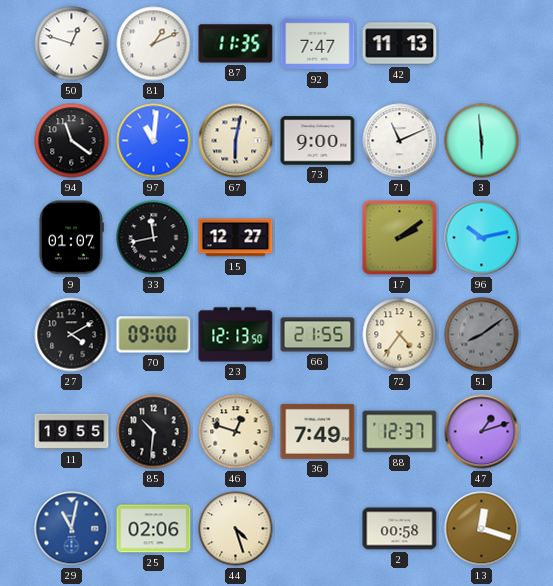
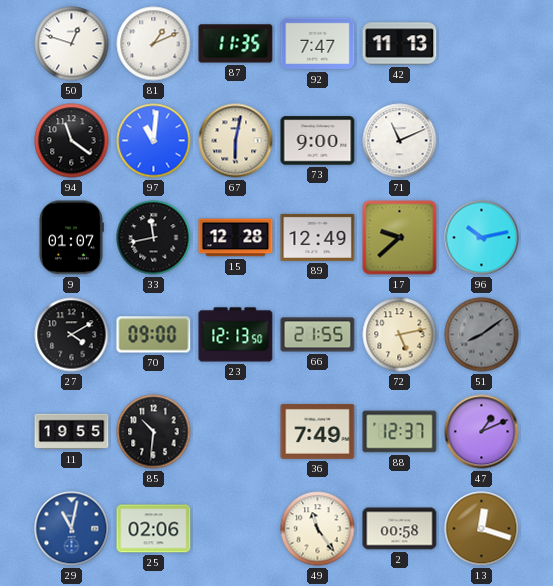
3: 5:59 -> none (482, 141)
15: 12:27 -> 12:28 (236, 238)
89: none -> 12:49 (318, 237)
17: 2:09 -> 9:38 (400, 238)
72: 4:36 -> 5:13 (400, 335)
46: 12:48 -> none (236, 432)
47: 1:12 -> 1:11 (482, 432)
44: 4:27 -> none (236, 529)
49: none -> 11:24 (318, 529)
